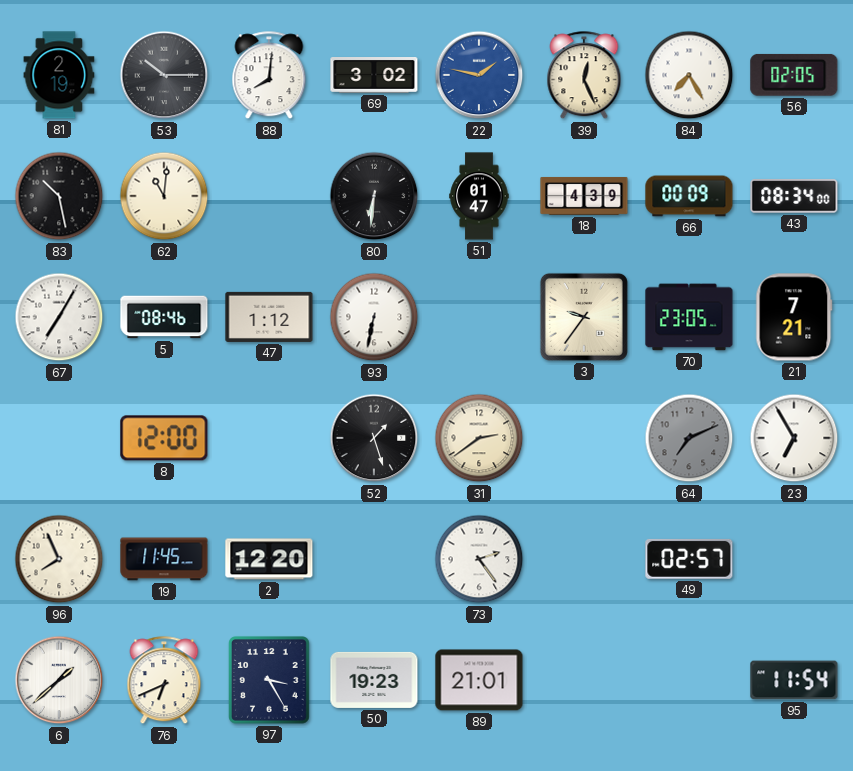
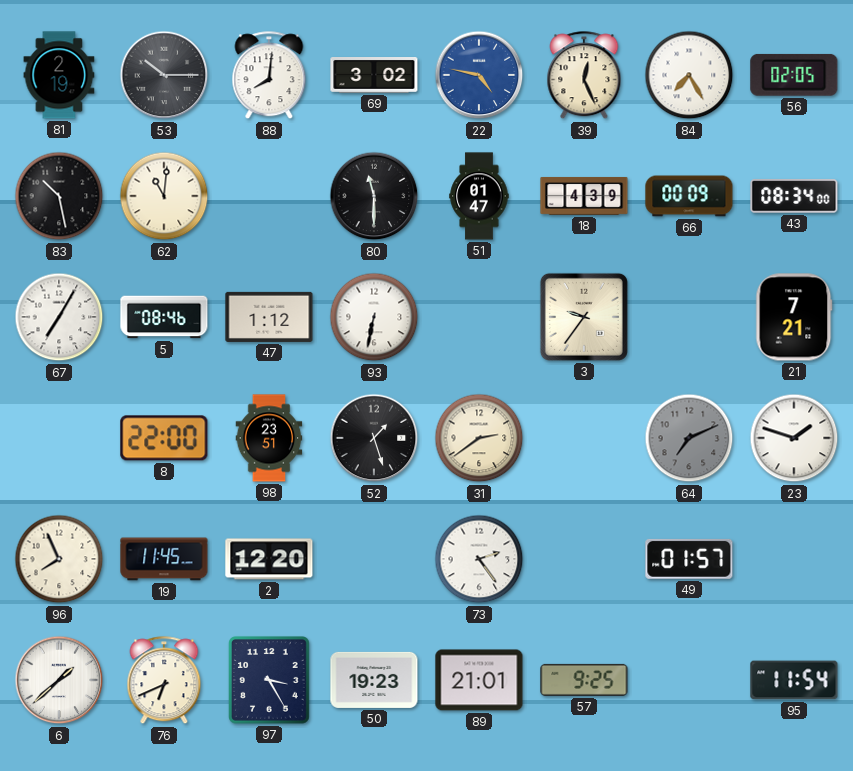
22: 1:47 -> 4:47 (479, 75)
80: 6:31 -> 11:30 (374, 196)
70: 23:05 -> none (689, 317)
8: 12:00 -> 22:00 (164, 438)
98: none -> 23:51 (269, 438)
23: 6:55 -> 1:48 (794, 438)
49: 02:57 -> 01:57 (689, 559)
57: none -> 9:25 (584, 680)
